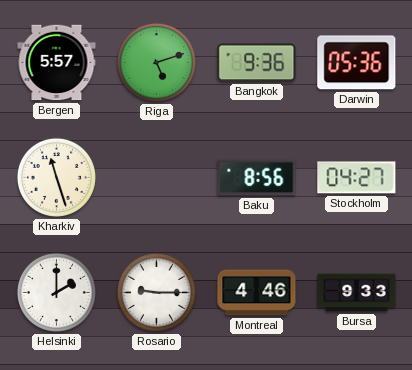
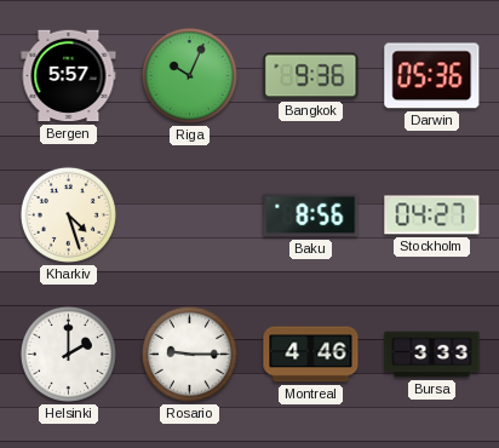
Riga: 5:12 -> 10:04 (189, 75)
Kharkiv: 11:27 -> 4:27 (68, 214)
Bursa: 9:33 -> 3:33 (432, 355)
